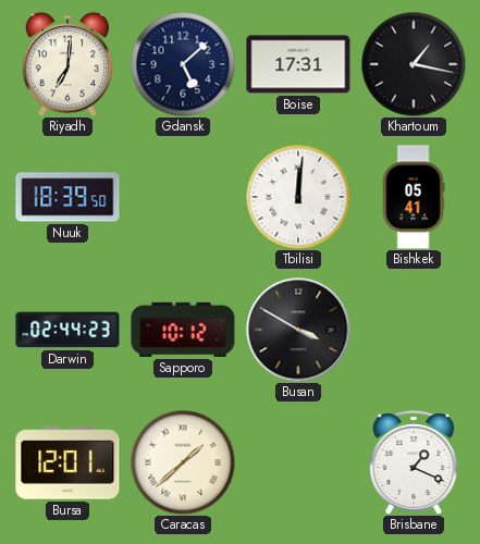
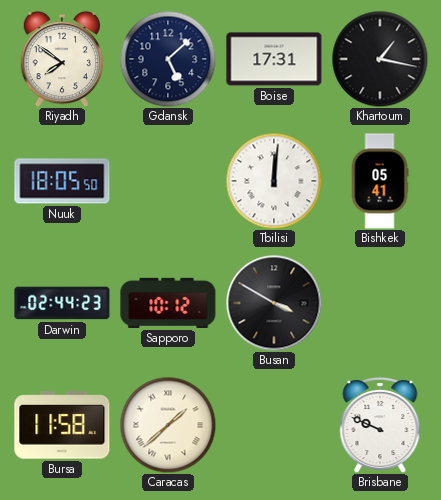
Riyadh: 7:01 -> 7:51 (62, 59)
Nuuk: 18:39 -> 18:05 (62, 181)
Bursa: 12:01 -> 11:58 (62, 425)
Brisbane: 1:19 -> 9:49 (380, 426)
